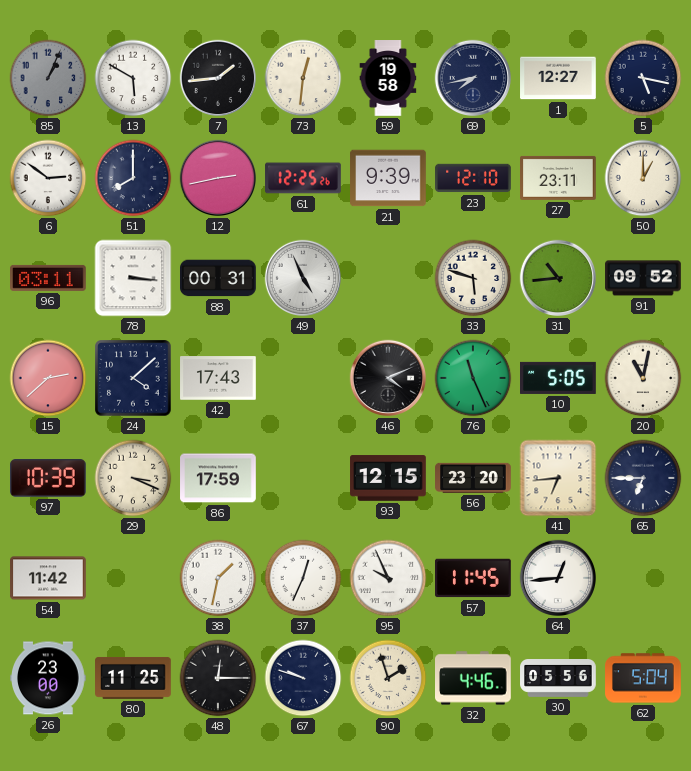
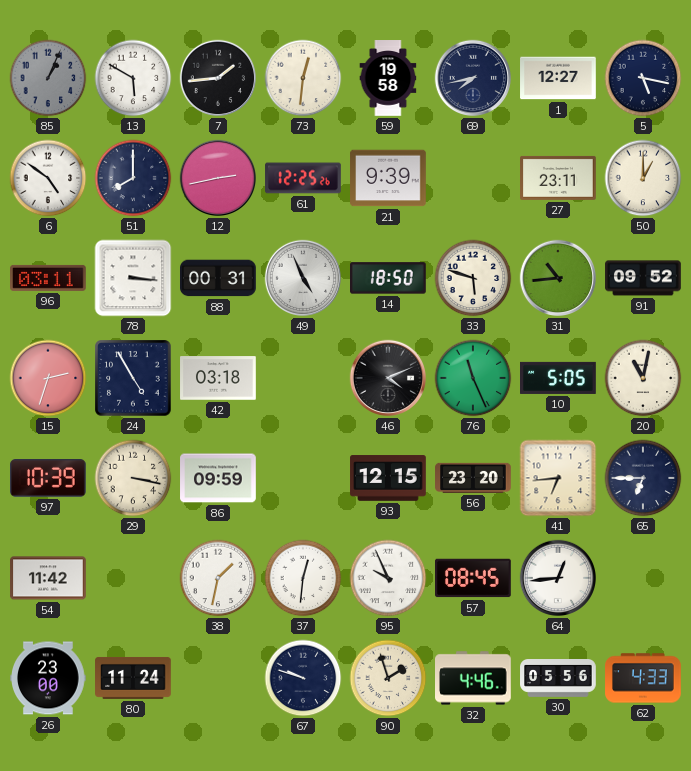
6: 2:51 -> 4:51 (48, 178)
23: 12:10 -> none (473, 178)
14: none -> 18:50 (389, 278)
15: 2:38 -> 2:33 (48, 378)
24: 4:08 -> 4:55 (133, 378)
42: 17:43 -> 03:18 (218, 378)
29: 3:19 -> 3:17 (133, 478)
86: 17:59 -> 09:59 (218, 478)
37: 12:34 -> 12:31 (303, 578)
57: 11:45 -> 08:45 (474, 578)
80: 11:25 -> 11:24 (133, 678)
48: 12:15 -> none (218, 678)
62: 5:04 -> 4:33 (643, 678)
